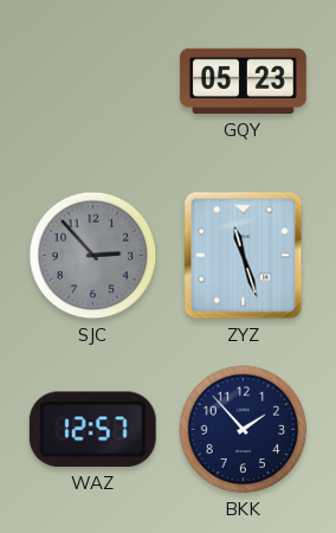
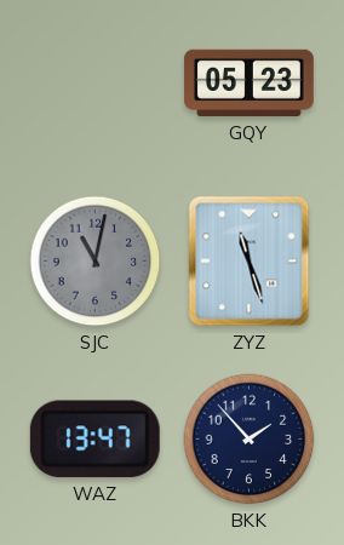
SJC: 2:53 -> 11:02 (96, 262)
WAZ: 12:57 -> 13:47 (94, 440)
